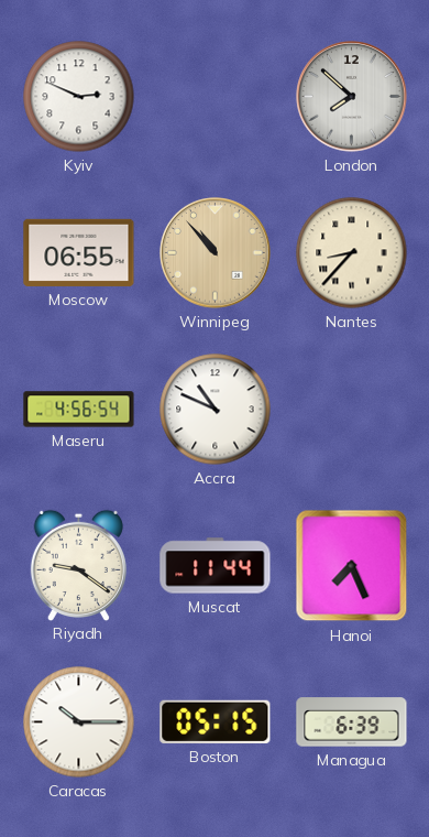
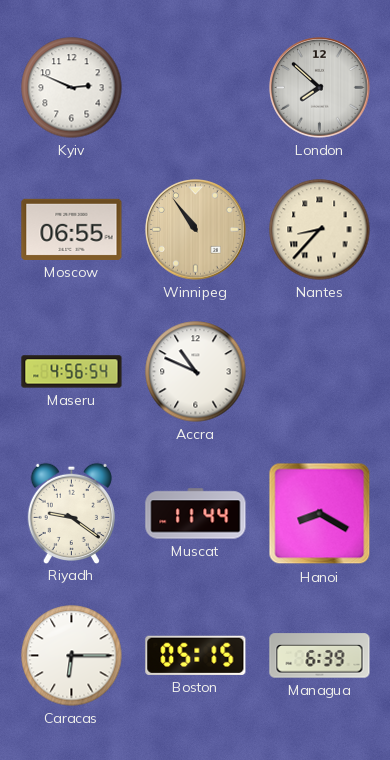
Winnipeg: 10:53 -> 10:54 (196, 230)
Hanoi: 7:26 -> 8:20 (320, 514)
Caracas: 10:15 -> 6:15 (72, 656)
